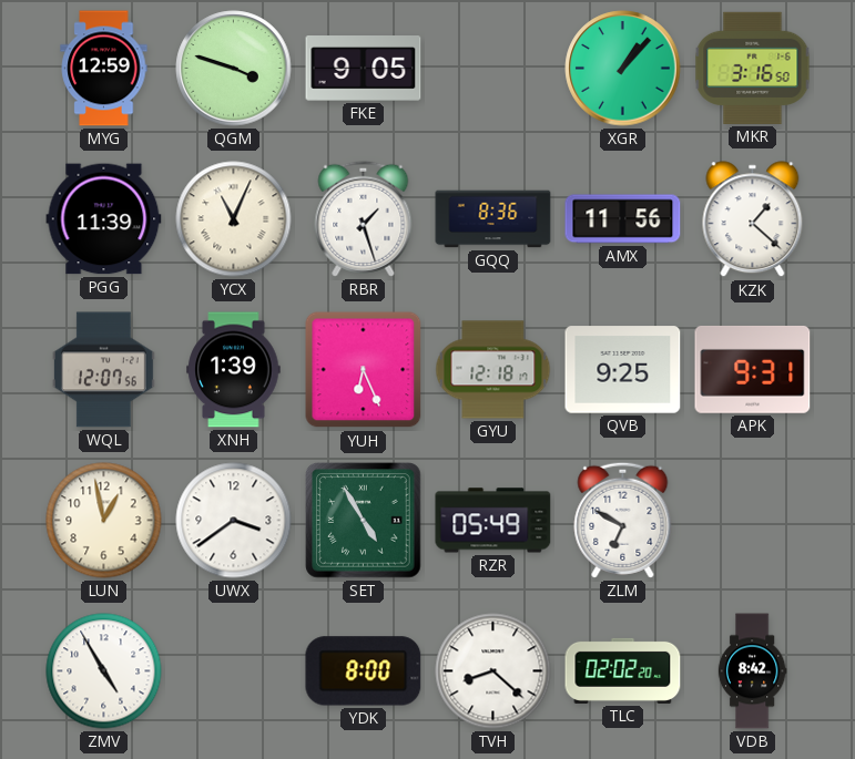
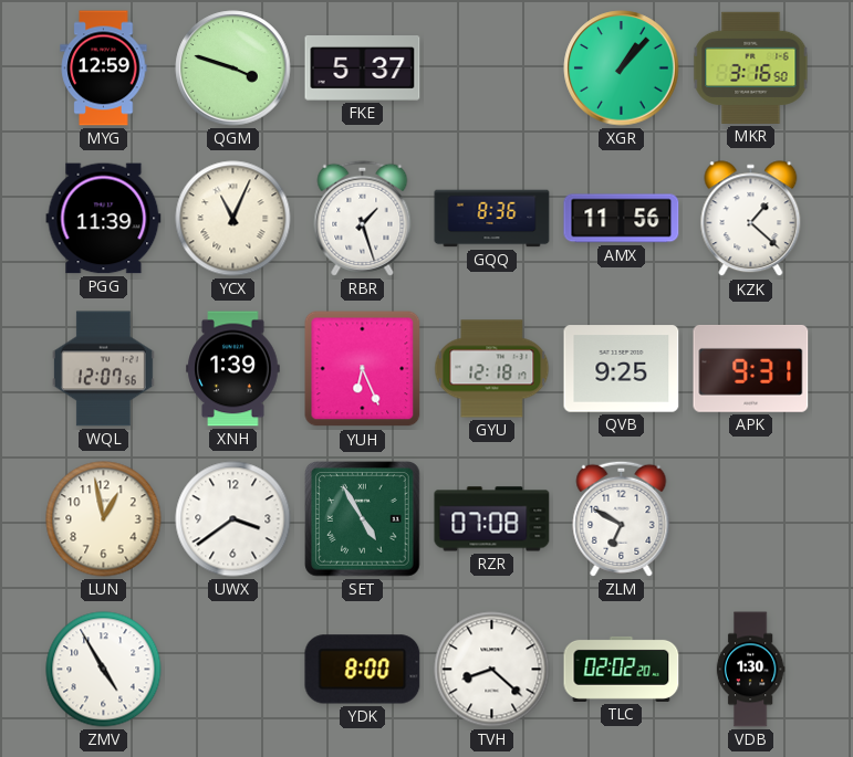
FKE: 9:05 -> 5:37 (363, 69)
RZR: 05:49 -> 07:08 (492, 519)
VDB: 8:42 -> 1:30 (750, 670)
